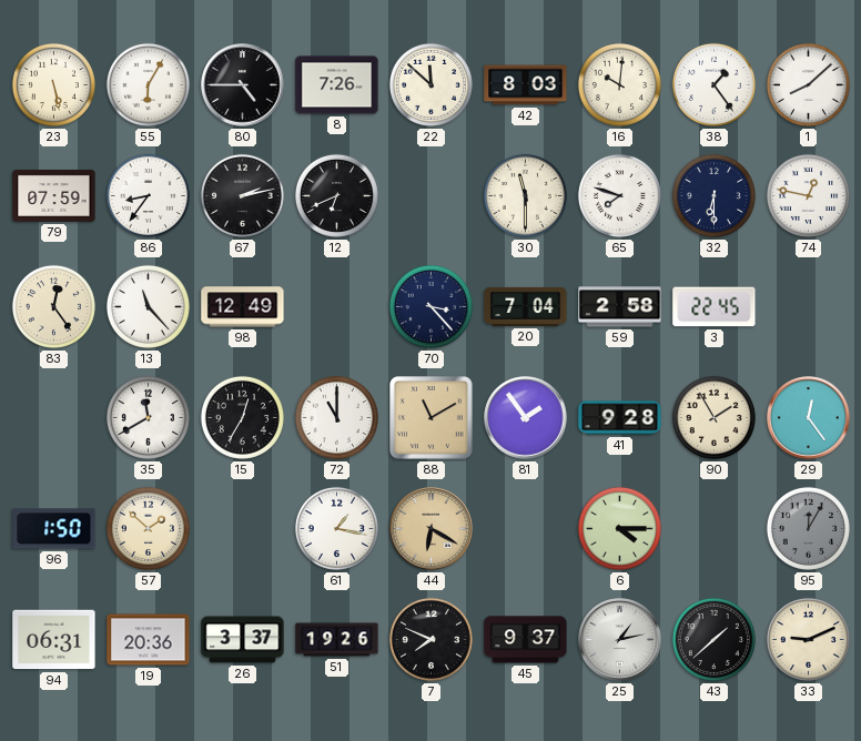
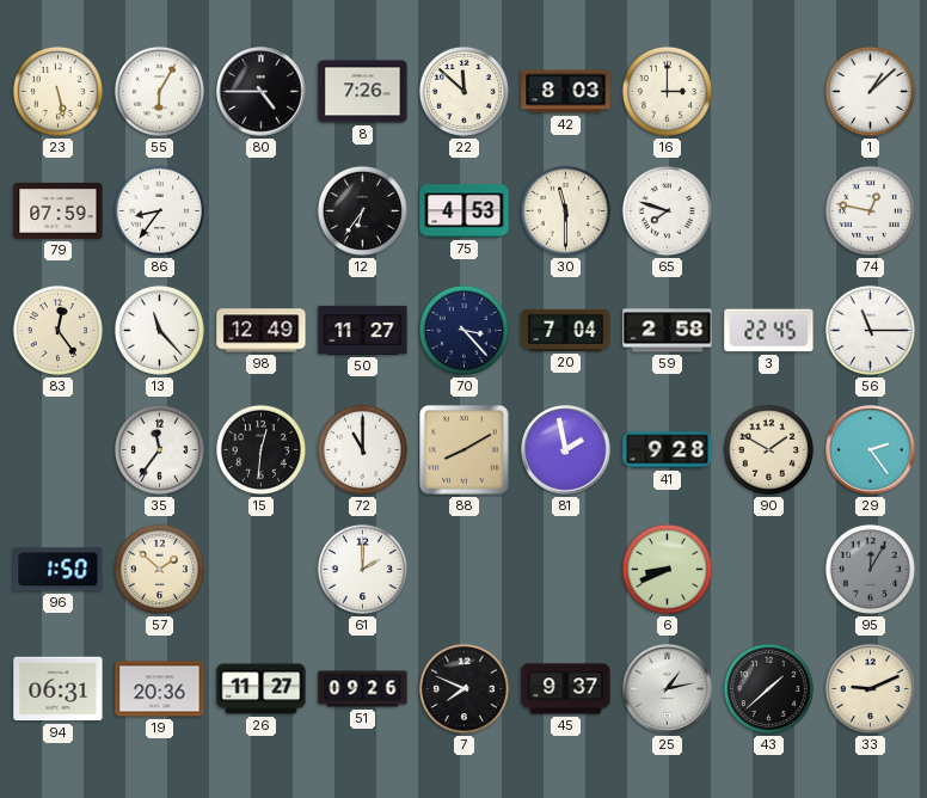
16: 10:01 -> 3:00 (667, 91)
38: 1:24 -> none (713, 84)
1: 8:08 -> 1:08 (870, 91)
67: 2:13 -> none (242, 195)
12: 6:41 -> 6:36 (362, 210)
75: none -> 4:53 (465, 211)
32: 6:30 -> none (713, 195)
50: none -> 11:27 (363, 330)
56: none -> 11:15 (870, 330)
35: 11:40 -> 11:36 (159, 449)
15: 12:35 -> 12:31 (260, 449)
88: 11:10 -> 8:10 (465, 450)
81: 1:54 -> 1:58 (566, 450)
90: 1:55 -> 1:50 (768, 449)
29: 12:24 -> 2:24 (871, 450)
61: 1:17 -> 2:00 (362, 569)
44: 6:20 -> none (432, 529)
6: 4:15 -> 8:41 (667, 569)
26: 3:37 -> 11:27 (262, 689)
51: 19:26 -> 09:26 (363, 689)
